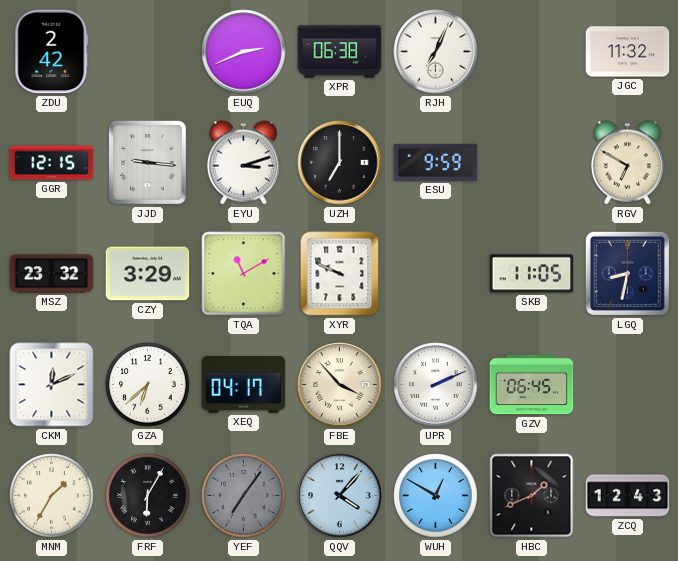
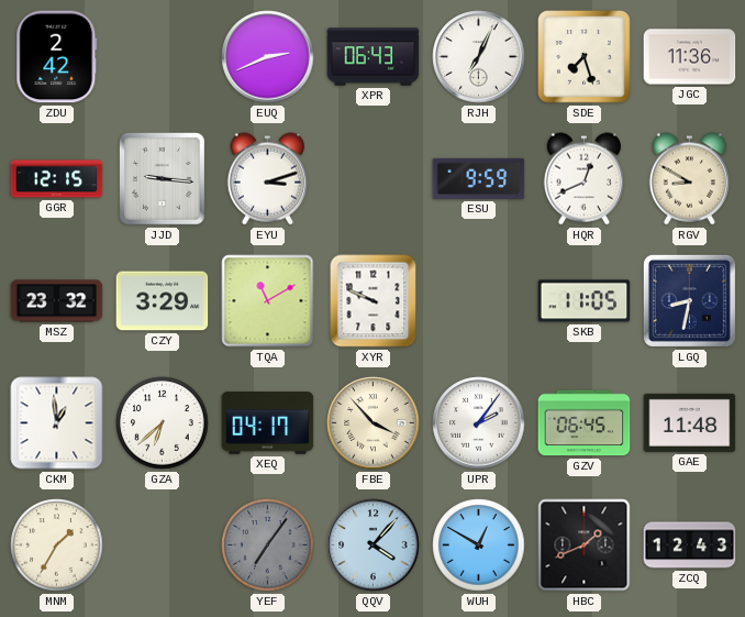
XPR: 06:38 -> 06:43 (374, 57)
SDE: none -> 7:27 (585, 57)
JGC: 11:32 -> 11:36 (690, 57)
UZH: 7:00 -> none (340, 163)
HQR: none -> 12:41 (583, 179)
RGV: 6:50 -> 8:50 (689, 179)
CKM: 12:11 -> 12:59 (57, 423)
UPR: 2:11 -> 2:06 (479, 423)
GAE: none -> 11:48 (690, 422)
FRF: 6:05 -> none (148, 496)
